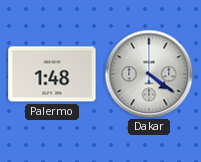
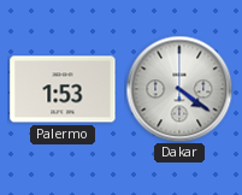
Palermo: 1:48 -> 1:53 (63, 89)
